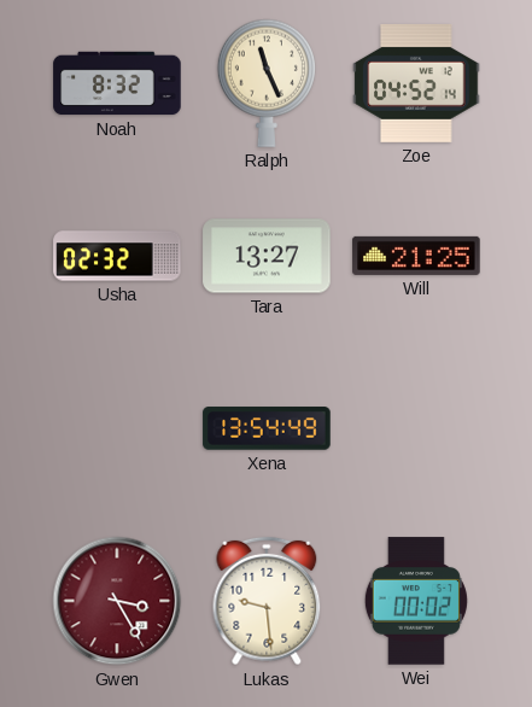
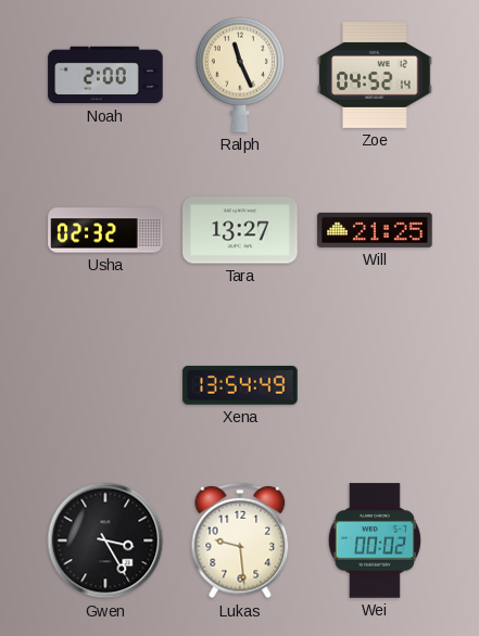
Noah: 8:32 -> 2:00 (105, 75)
Gwen dial: burgundy -> black (105, 540)
